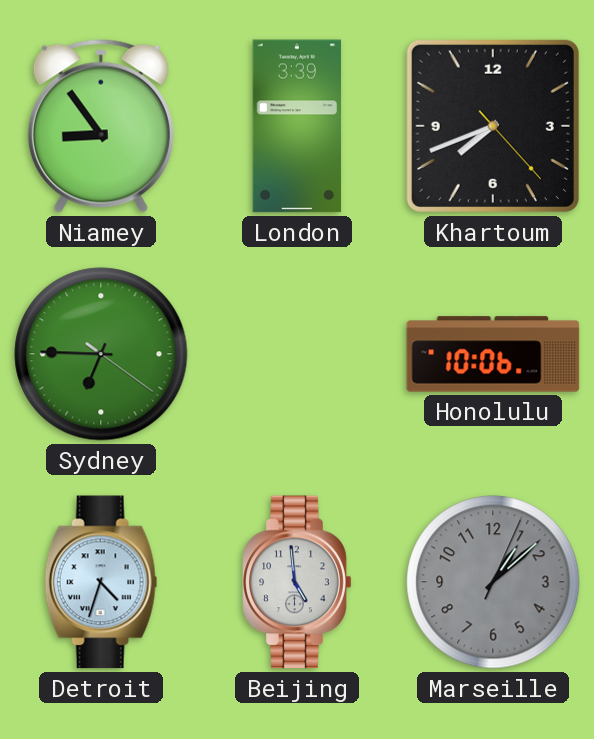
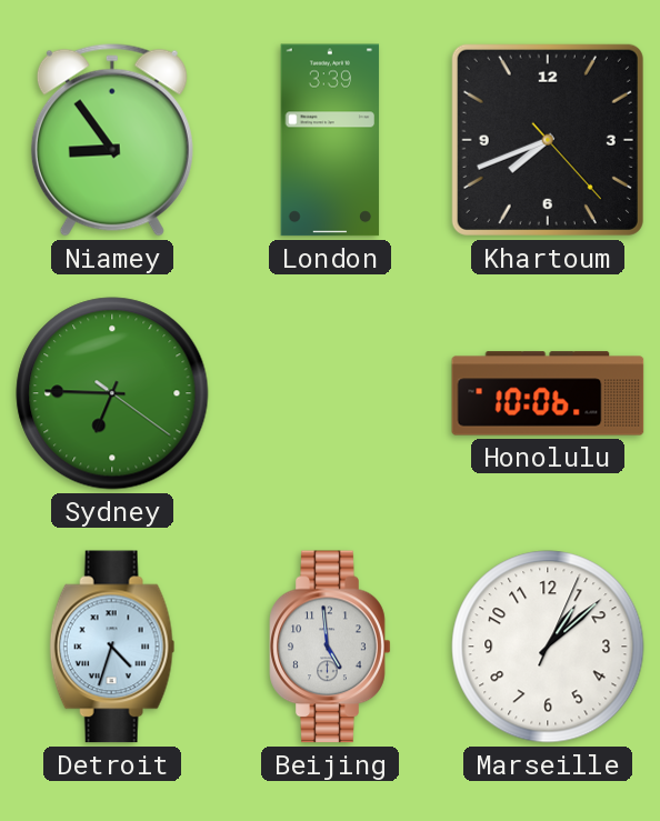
Marseille dial: grey -> white (548, 647)
